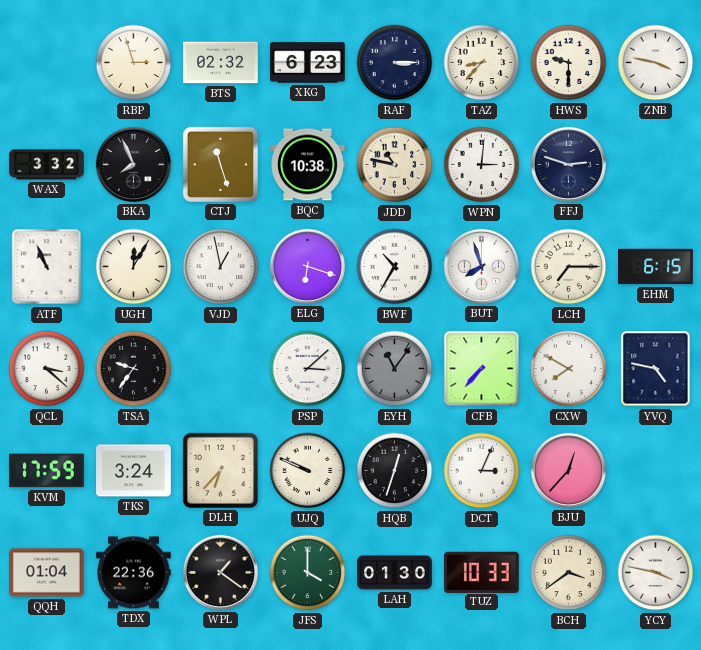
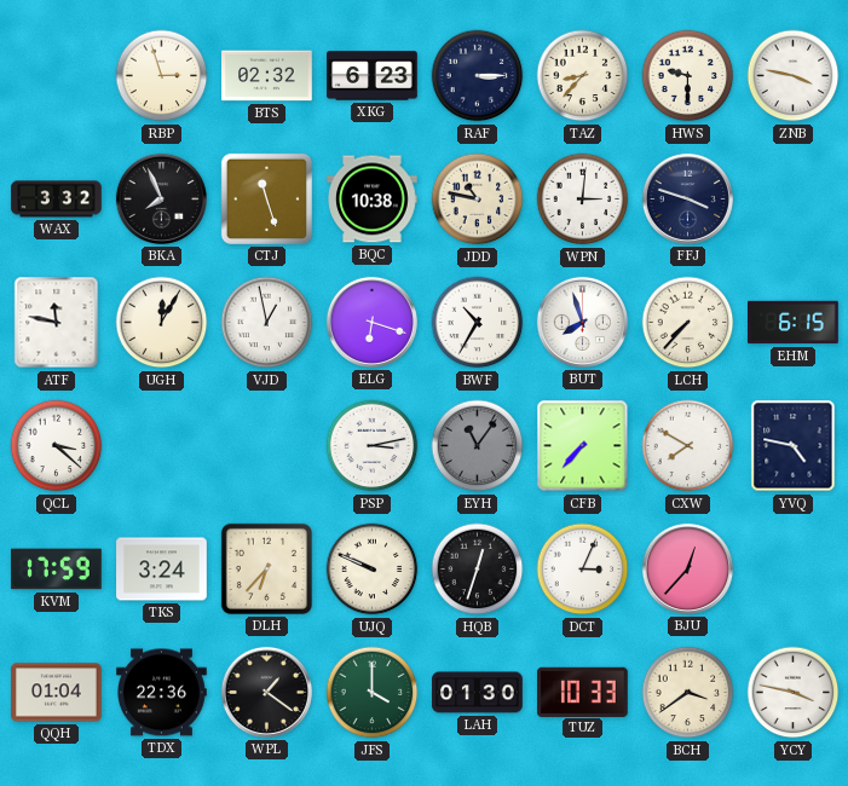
FFJ: 2:48 -> 3:48 (687, 198)
ATF: 10:56 -> 11:47 (57, 323)
LCH: 7:15 -> 7:37 (688, 323)
TSA: 9:36 -> none (134, 369)
PSP: 3:08 -> 3:13 (373, 446)
